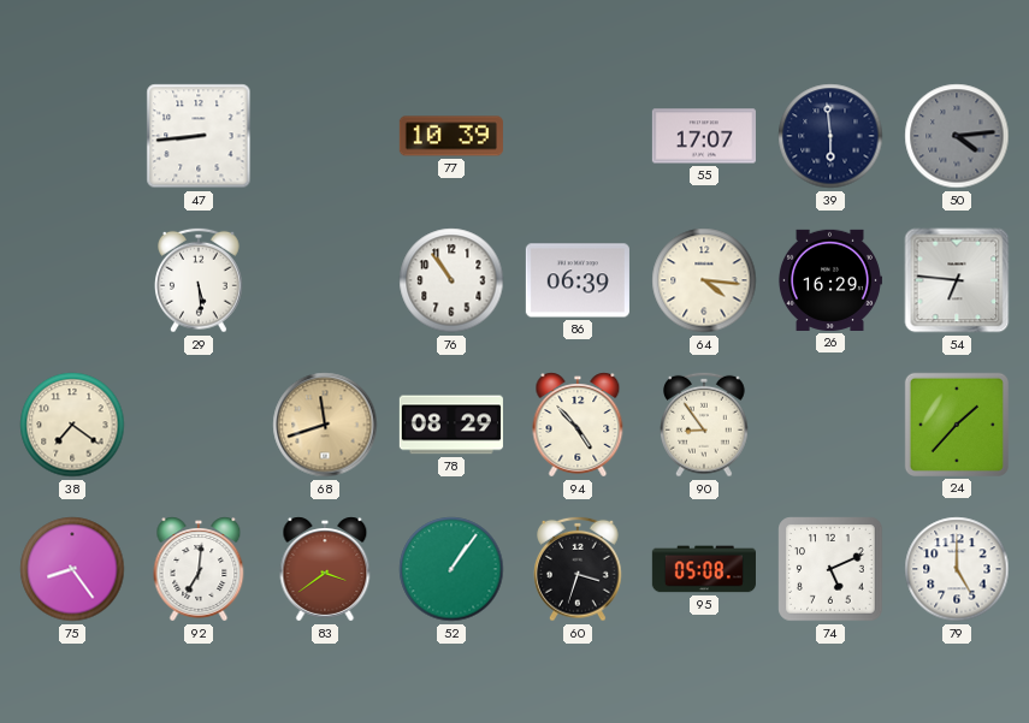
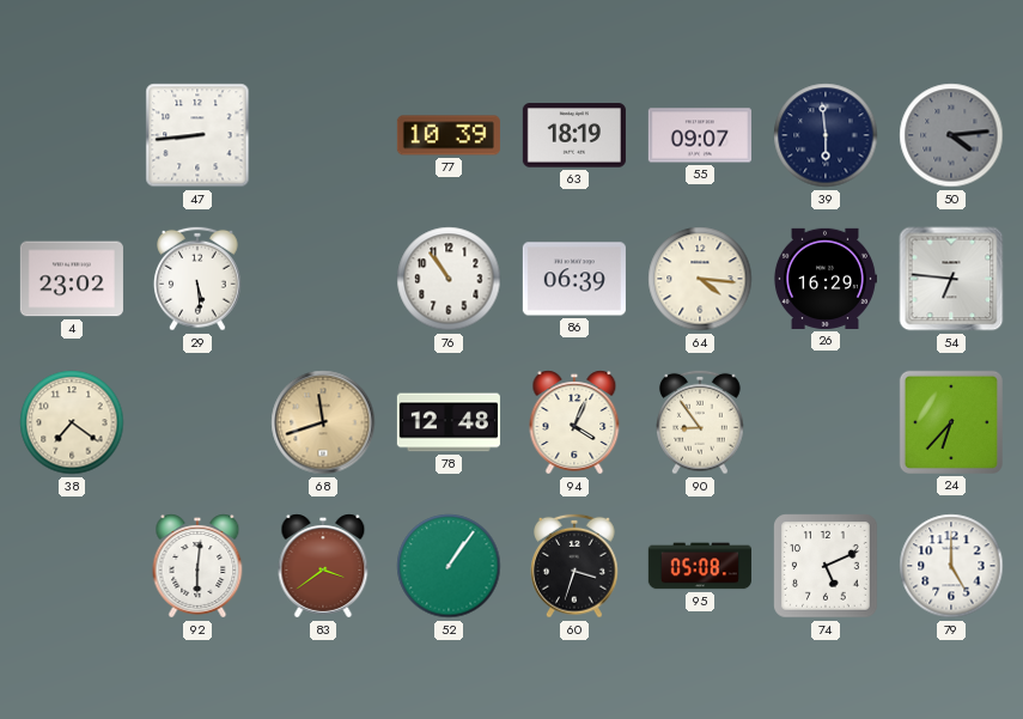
63: none -> 18:19 (574, 135)
55: 17:07 -> 09:07 (700, 135)
4: none -> 23:02 (72, 279)
78: 08:29 -> 12:48 (449, 422)
94: 4:53 -> 4:04 (574, 422)
24: 1:37 -> 6:37 (951, 422)
75: 8:24 -> none (72, 569)
92: 7:01 -> 6:01 (197, 566)
